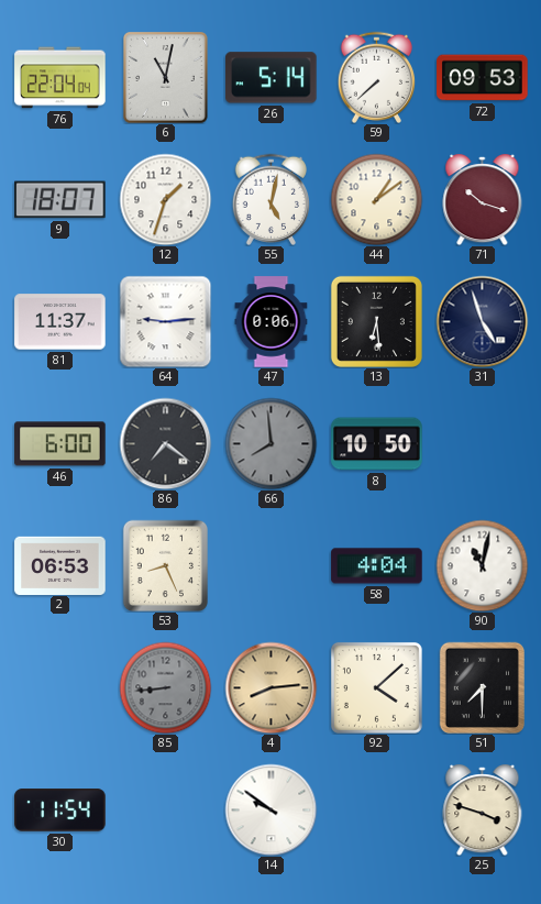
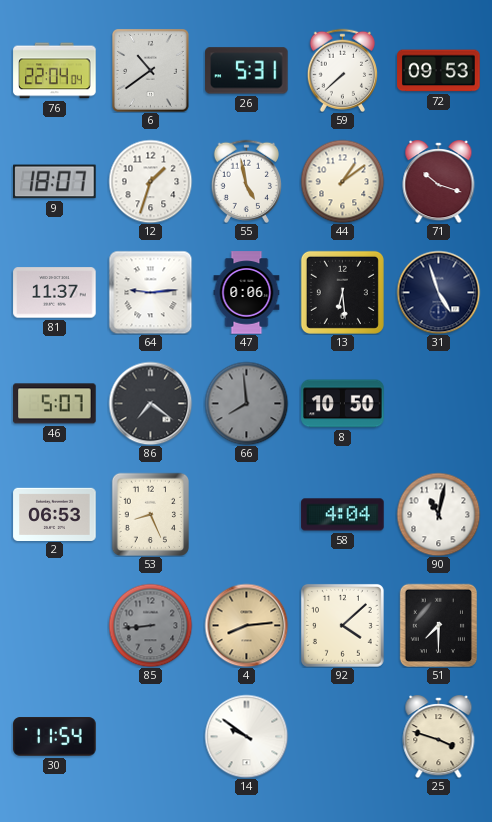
6: 11:02 -> 10:39 (151, 71)
26: 5:14 -> 5:31 (247, 71)
55: 5:02 -> 4:58 (246, 181)
46: 6:00 -> 5:07 (55, 404)
